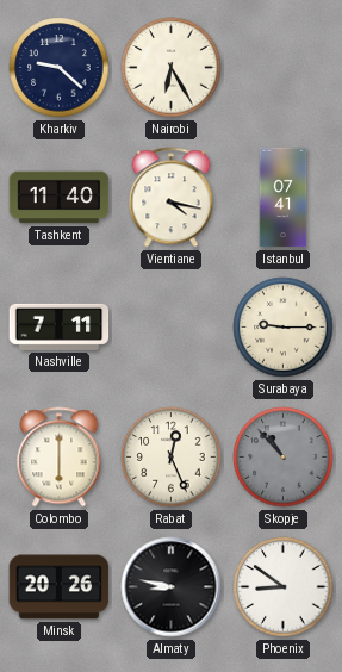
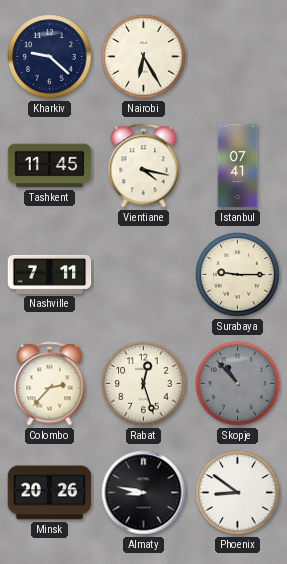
Tashkent: 11:40 -> 11:45 (50, 166)
Colombo: 6:00 -> 2:37 (50, 384)
Rabat: 12:26 -> 12:27 (144, 384)
